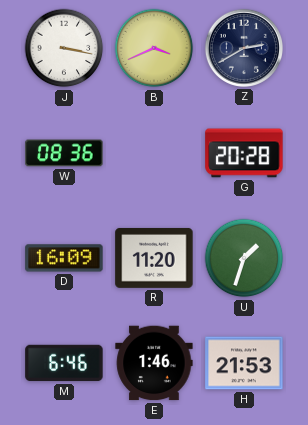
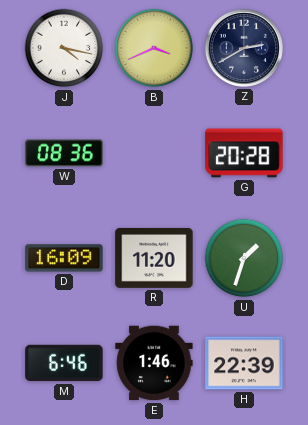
J: 3:17 -> 4:17 (64, 48)
H: 21:53 -> 22:39 (244, 363)
